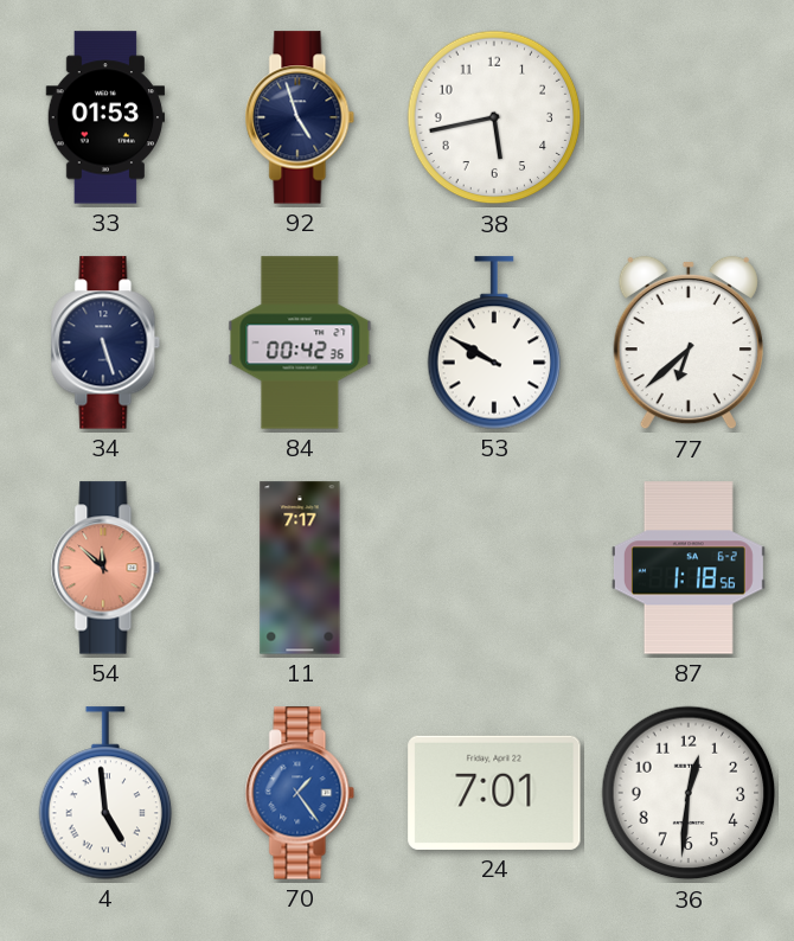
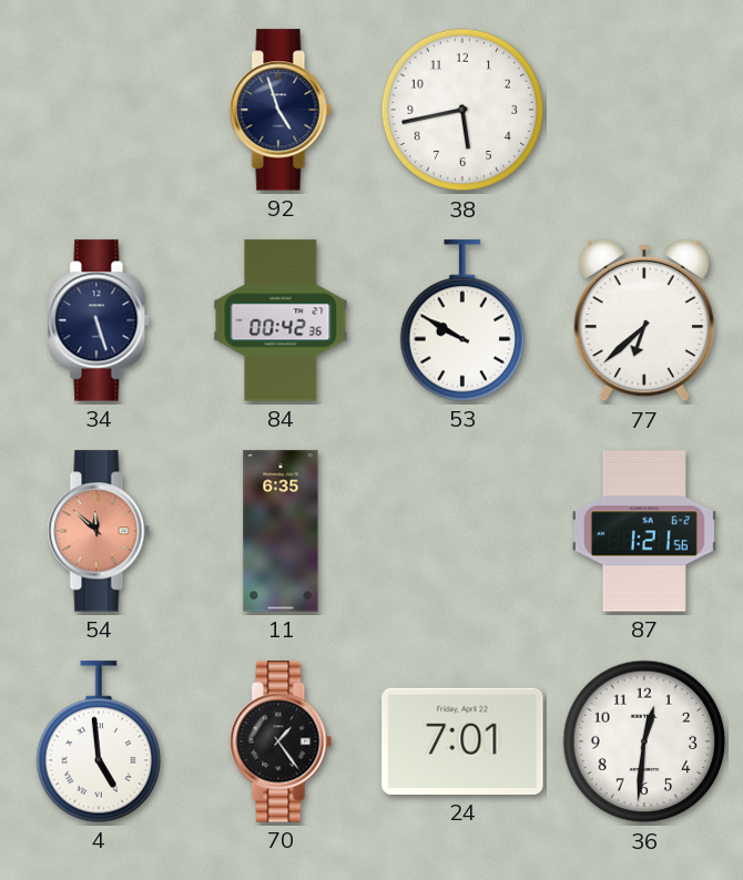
33: 01:53 -> none (105, 117)
11: 7:17 -> 6:35 (281, 531)
87: 1:18 -> 1:21 (644, 531)
70 dial: blue -> black (281, 741)
